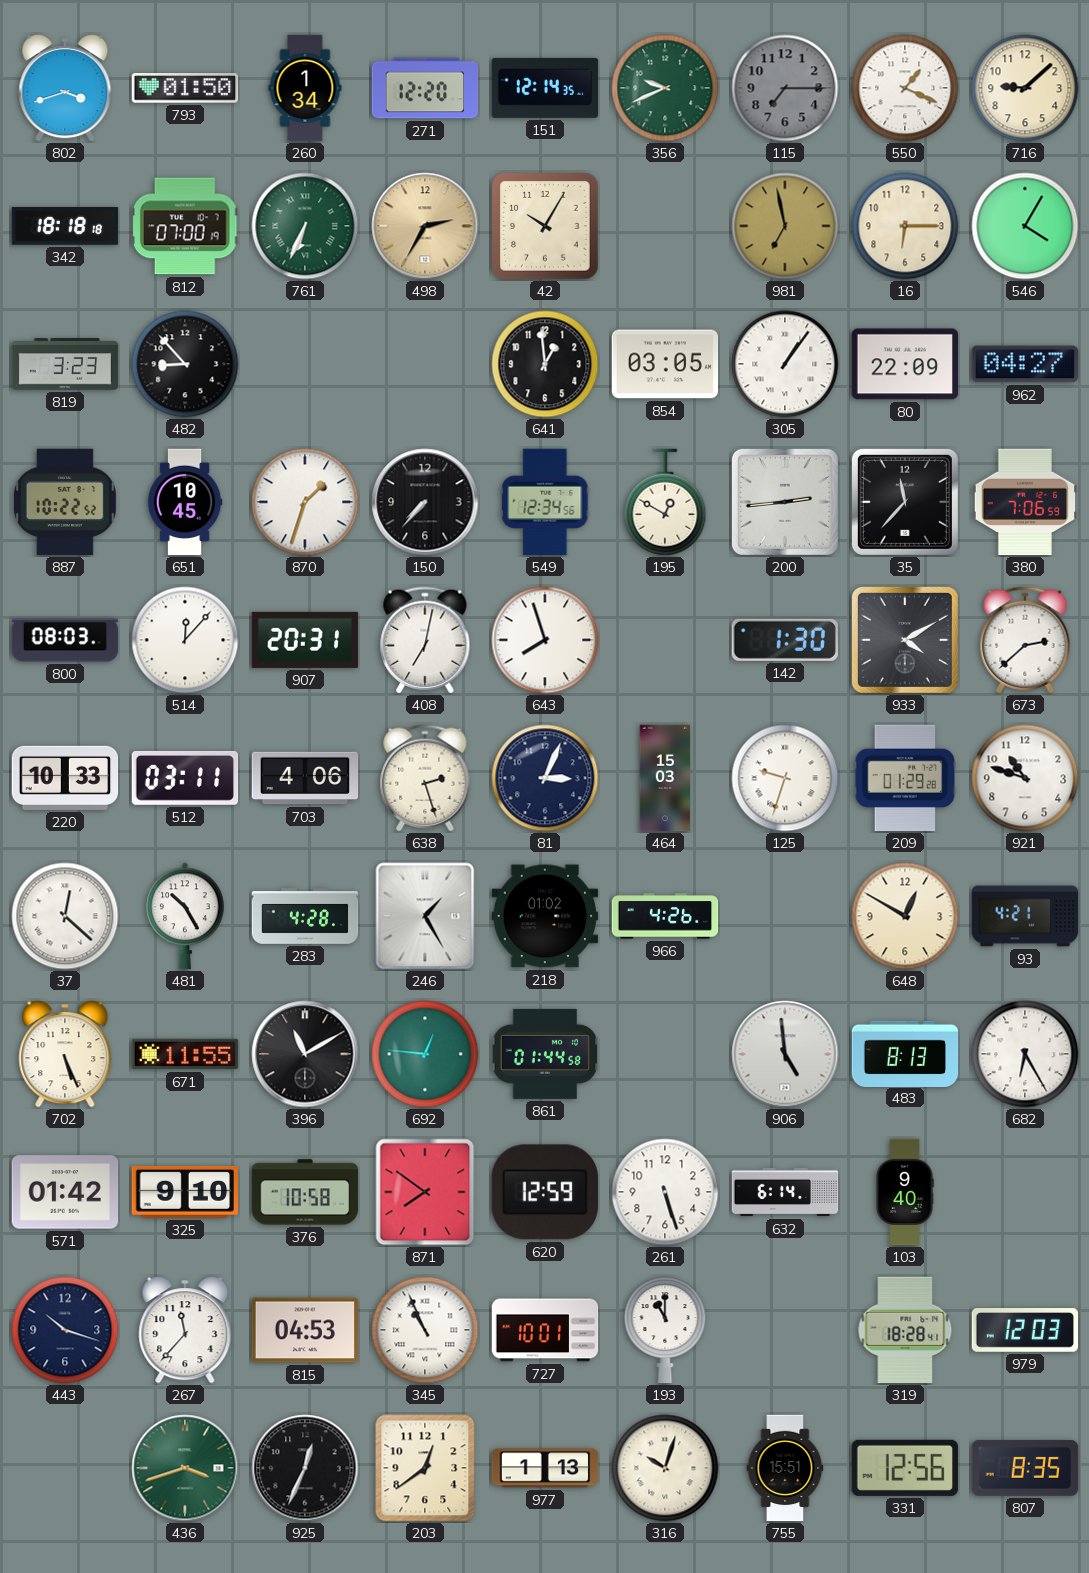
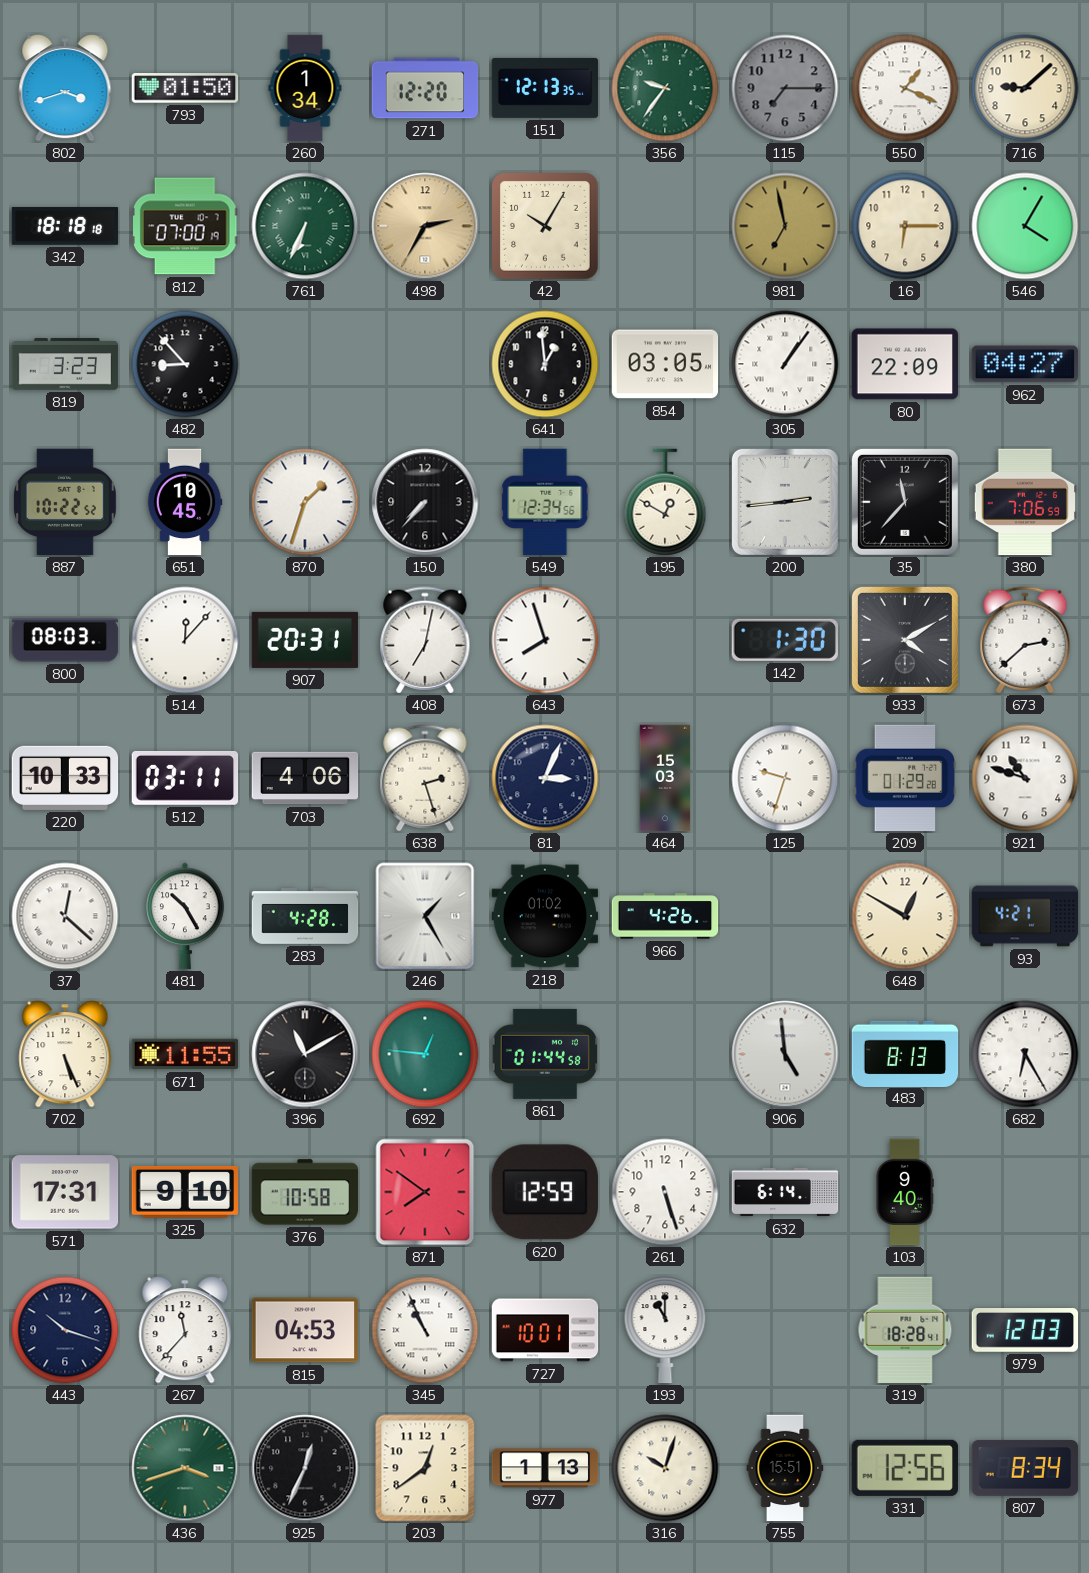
151: 12:14 -> 12:13 (545, 88)
356: 9:41 -> 9:36 (665, 88)
571: 01:42 -> 17:31 (65, 1192)
807: 8:35 -> 8:34 (1025, 1468)
